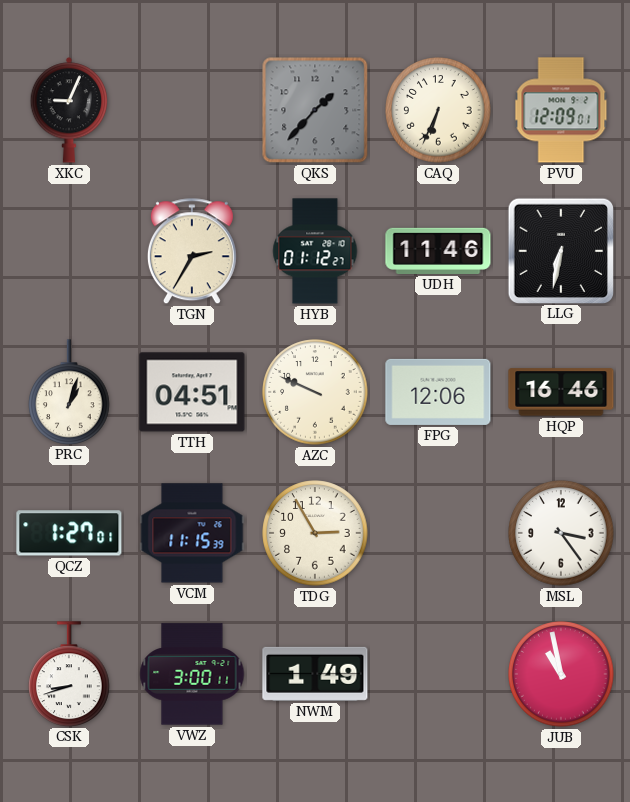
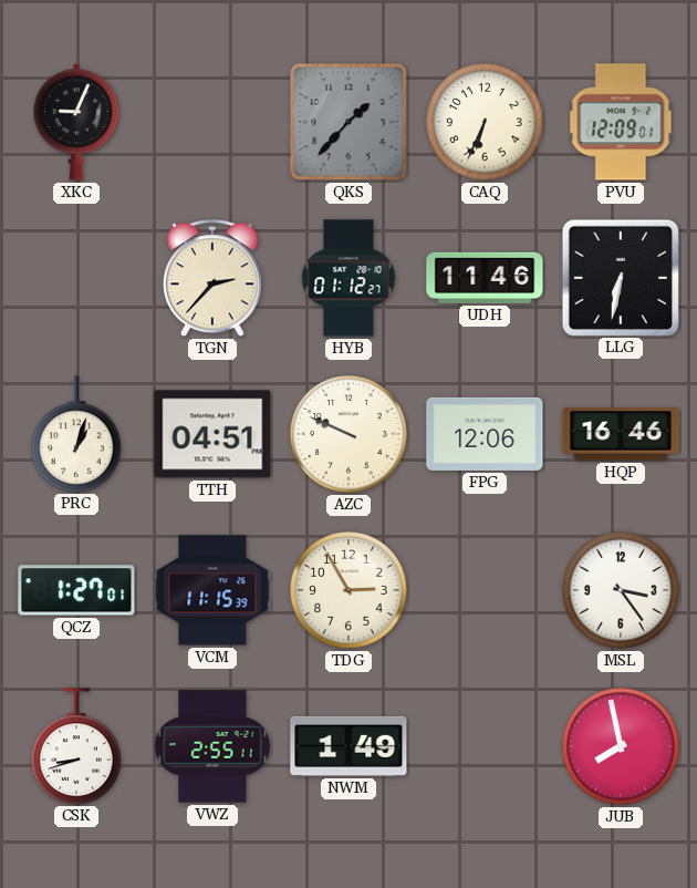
TGN: 2:35 -> 2:37 (212, 279)
VWZ: 3:00 -> 2:55 (212, 746)
JUB: 10:58 -> 7:58 (621, 746)
